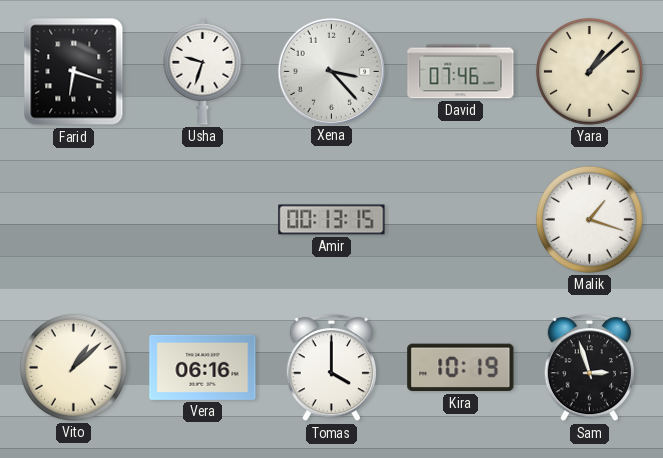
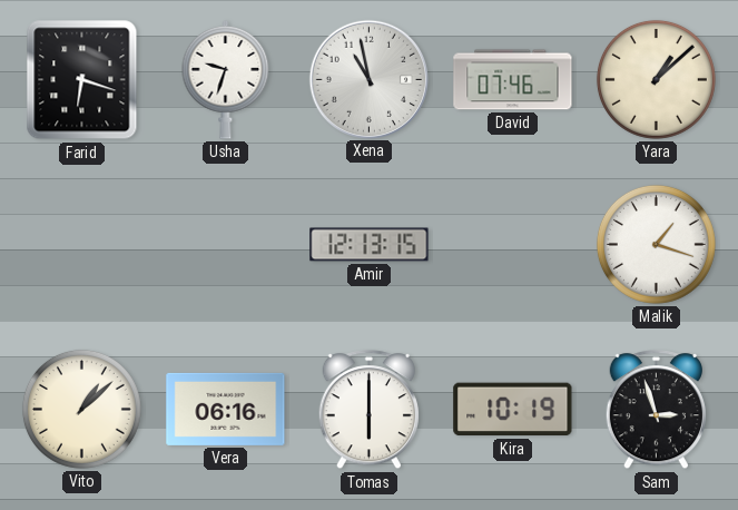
Xena: 3:23 -> 10:58 (368, 79)
Amir: 00:13 -> 12:13 (370, 245)
Tomas: 4:00 -> 6:00 (368, 410)
